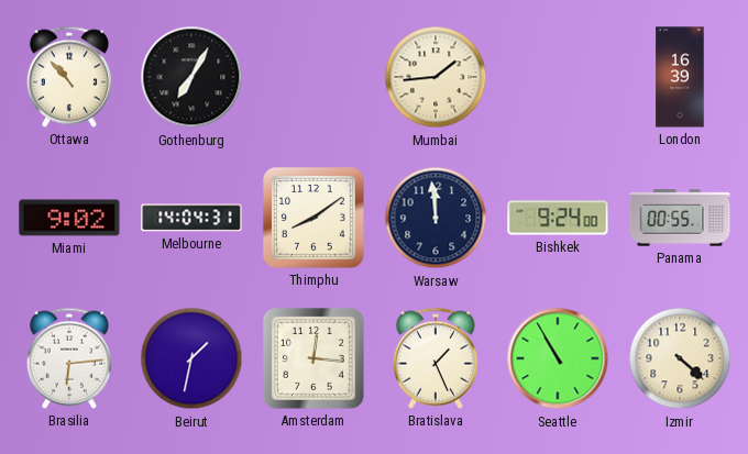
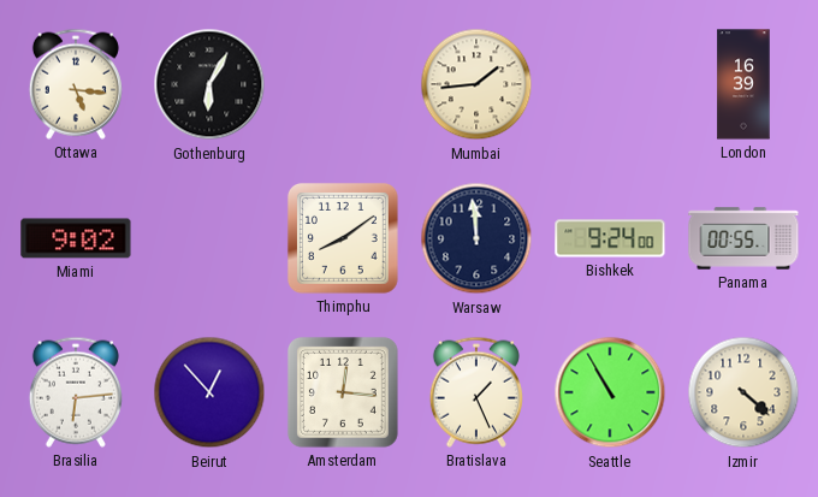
Ottawa: 10:53 -> 5:16 (76, 84)
Gothenburg: 7:05 -> 6:05 (209, 84)
Melbourne: 14:04 -> none (191, 218)
Beirut: 1:32 -> 12:53 (209, 392)
